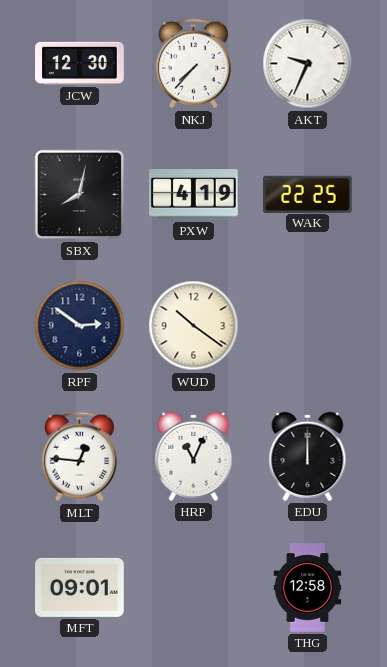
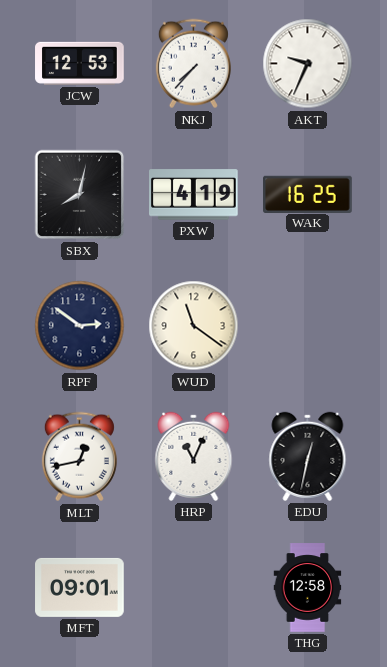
JCW: 12:30 -> 12:53 (80, 63)
WAK: 22:25 -> 16:25 (308, 194)
WUD: 10:21 -> 11:21 (194, 326)
MLT: 12:46 -> 12:43 (79, 457)
EDU: 12:00 -> 12:32 (308, 456)
